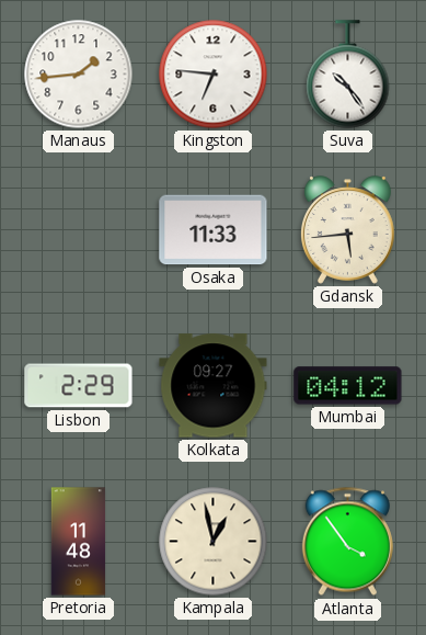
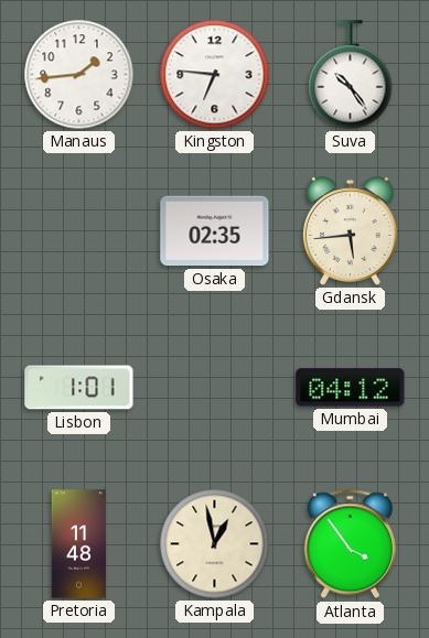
Osaka: 11:33 -> 02:35 (215, 231)
Lisbon: 2:29 -> 1:01 (79, 388)
Kolkata: 09:27 -> none (214, 386)
